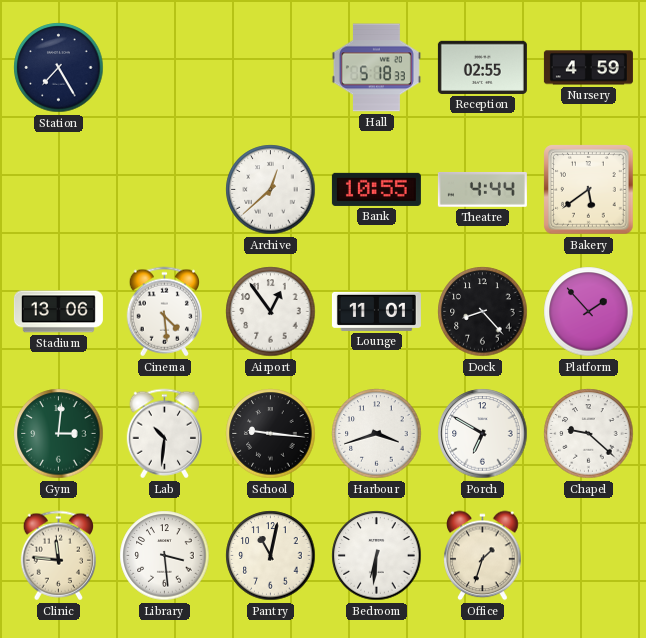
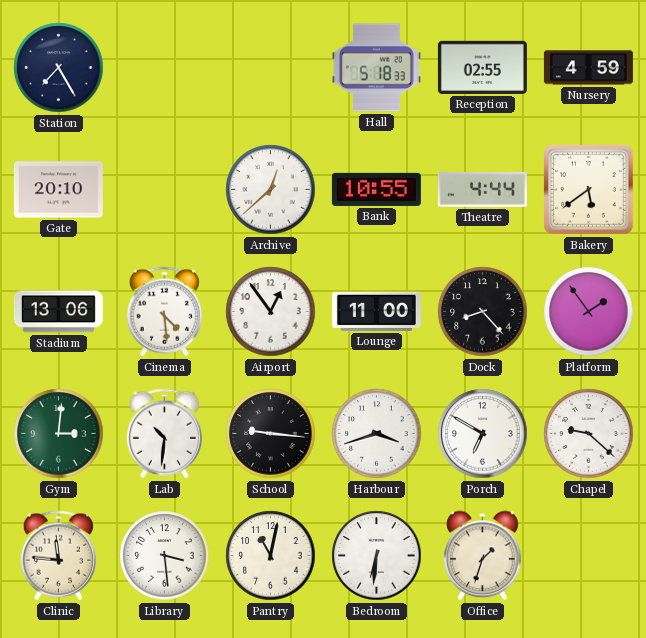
Gate: none -> 20:10 (58, 190)
Lounge: 11:01 -> 11:00 (376, 311)
Platform: 1:53 -> 1:54 (589, 312)
